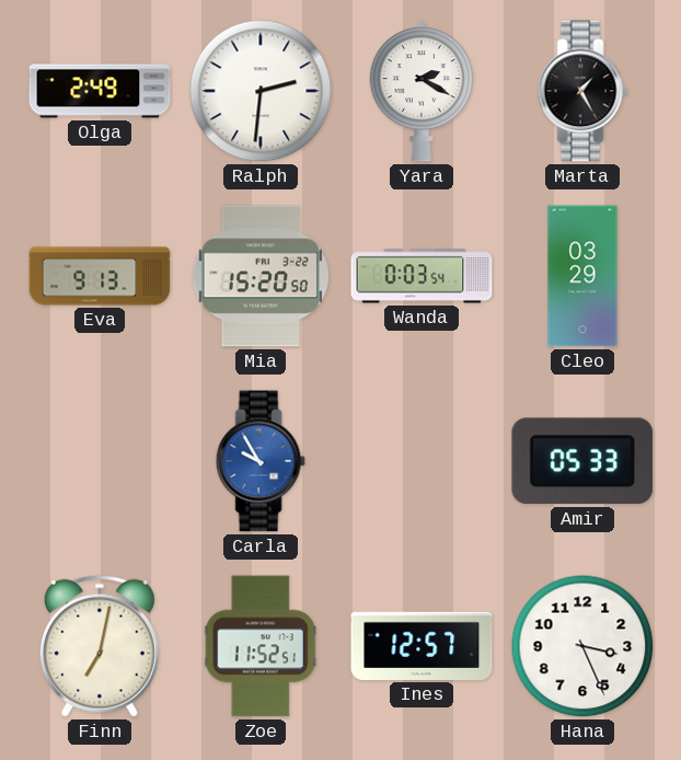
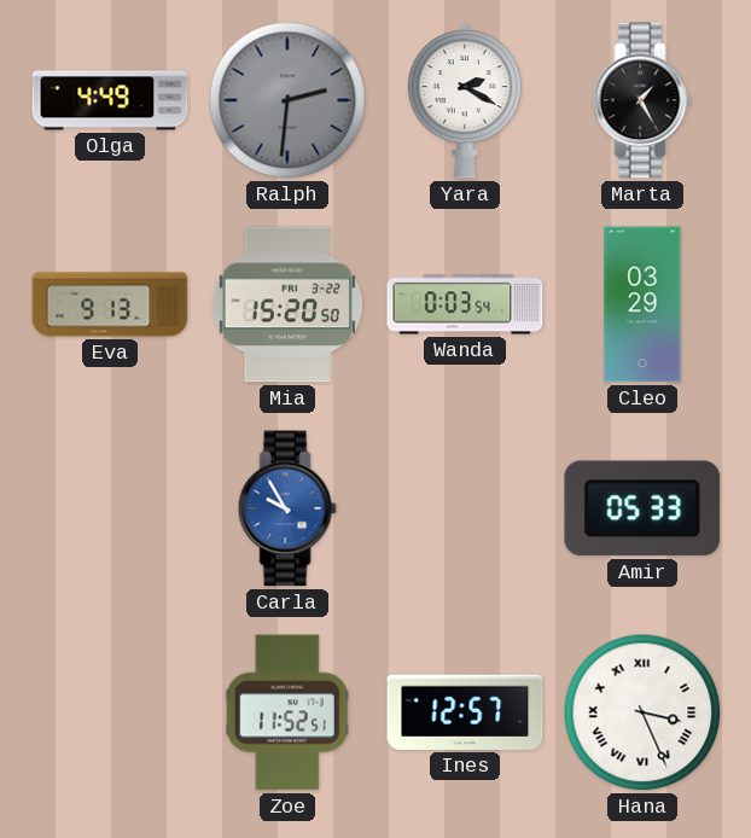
Olga: 2:49 -> 4:49 (110, 100)
Ralph dial: white -> grey (287, 100)
Finn: 7:02 -> none (100, 646)
Hana numerals: Arabic -> Roman (642, 712)
